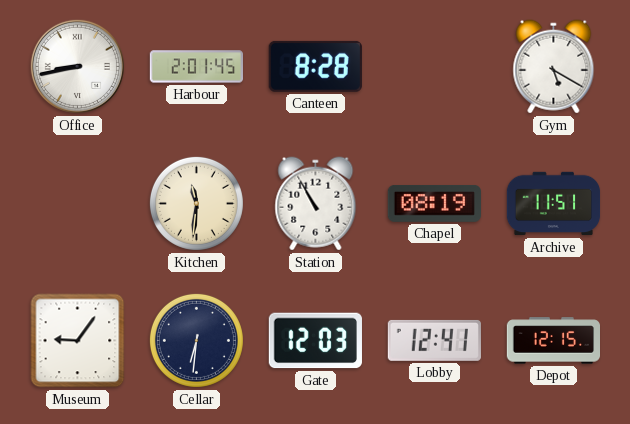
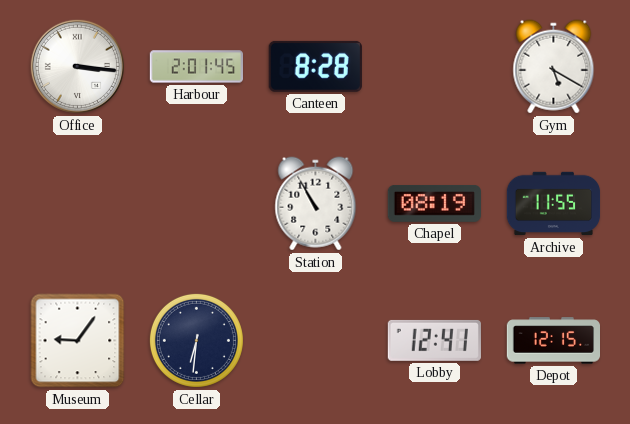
Office: 8:43 -> 3:16 (77, 66)
Kitchen: 11:31 -> none (196, 203)
Archive: 11:51 -> 11:55 (554, 204)
Gate: 12:03 -> none (315, 341)
